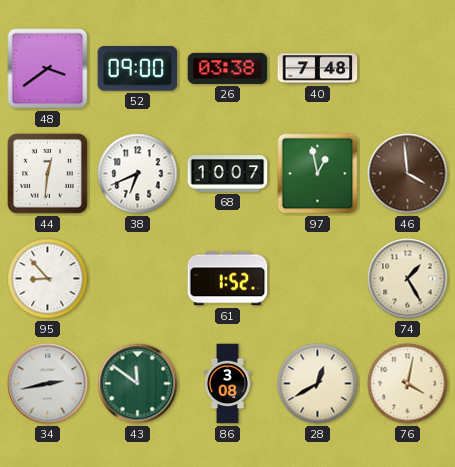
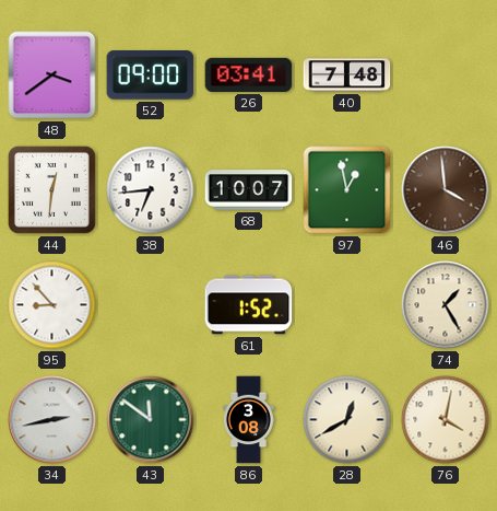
26: 03:38 -> 03:41 (249, 74)
38: 6:41 -> 6:44 (151, 190)
